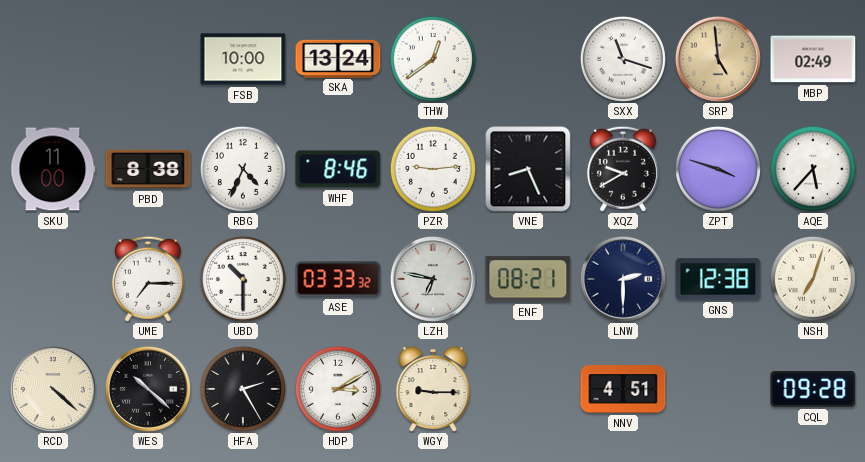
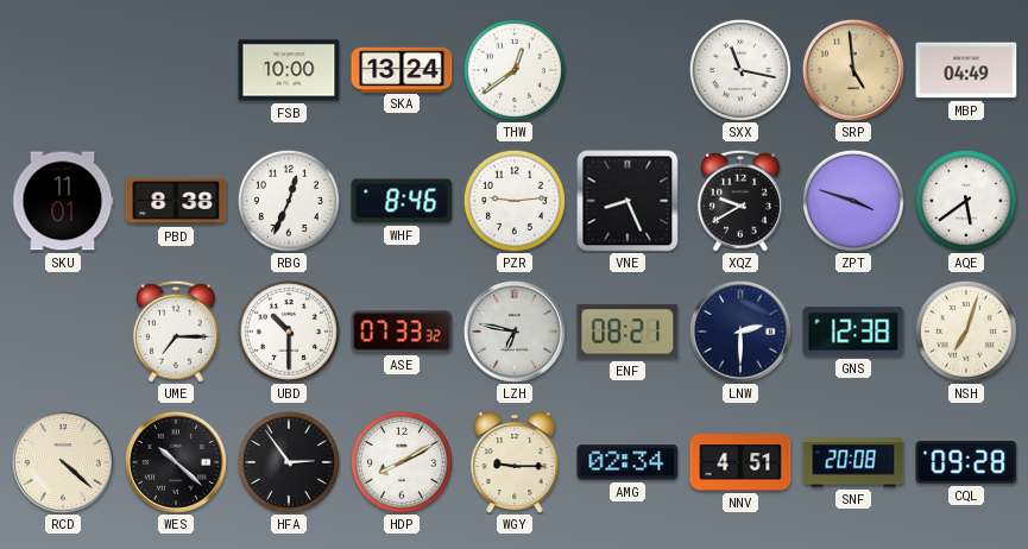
SXX: 11:18 -> 11:17 (740, 70)
MBP: 02:49 -> 04:49 (966, 70)
SKU: 11:00 -> 11:01 (63, 201)
RBG: 4:34 -> 12:34 (289, 201)
AQE: 5:37 -> 5:39 (966, 201)
ASE: 03:33 -> 07:33 (402, 332)
HFA: 2:25 -> 2:54 (289, 462)
HDP: 3:10 -> 8:10 (402, 462)
AMG: none -> 02:34 (627, 462)
SNF: none -> 20:08 (853, 462)
